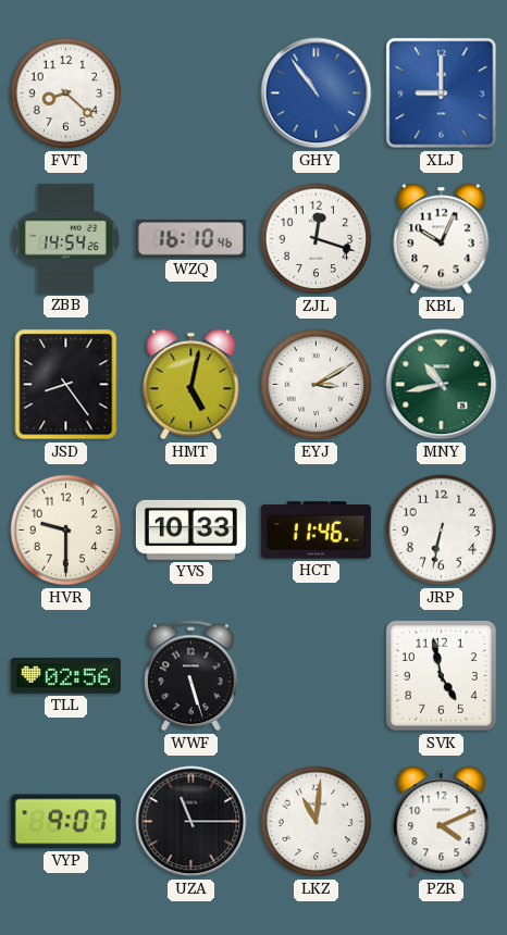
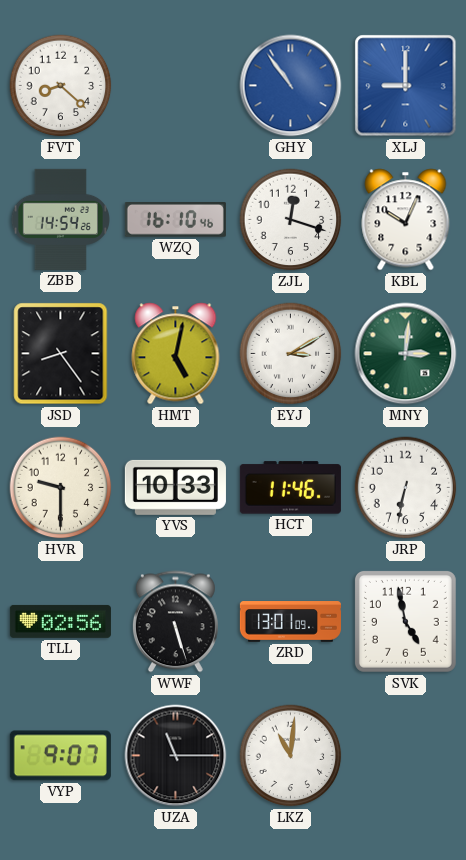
MNY: 10:43 -> 3:01 (406, 354)
ZRD: none -> 13:01 (290, 622)
PZR: 4:11 -> none (442, 822)
